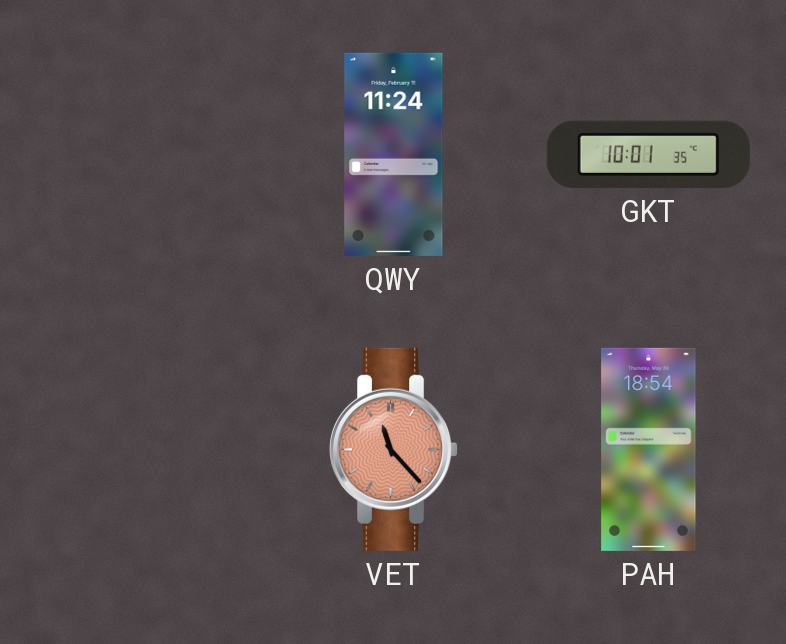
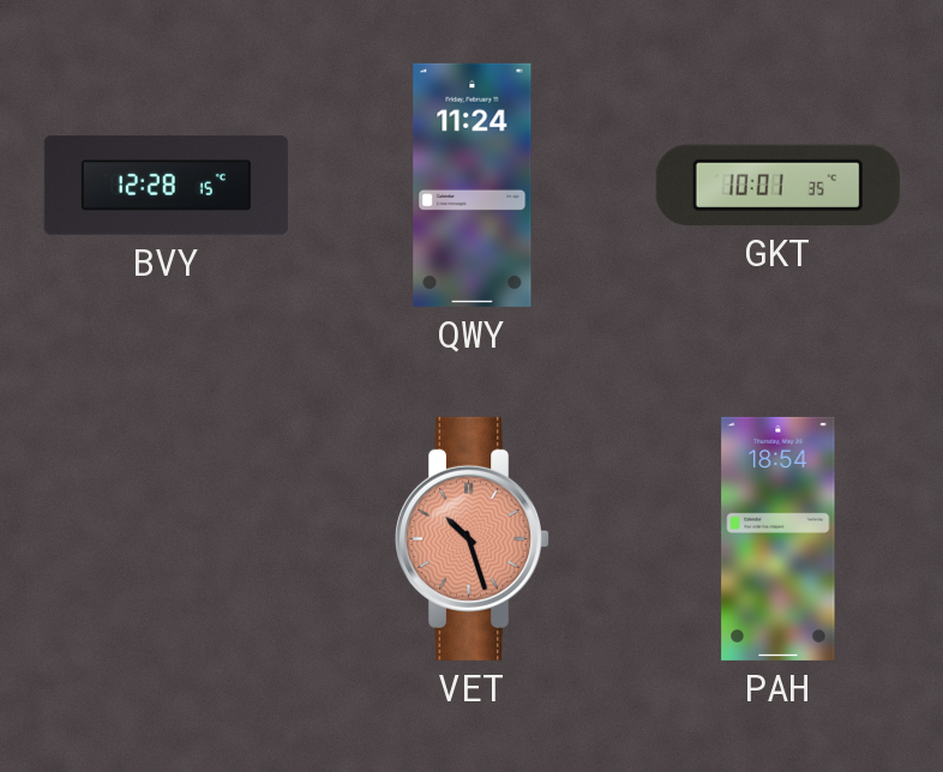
BVY: none -> 12:28 (166, 186)
VET: 11:23 -> 10:27 (474, 538)
